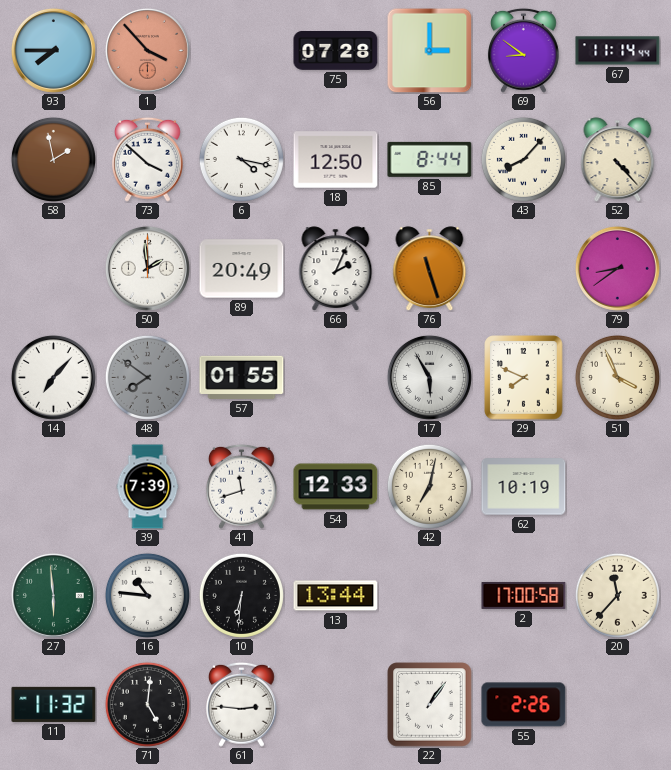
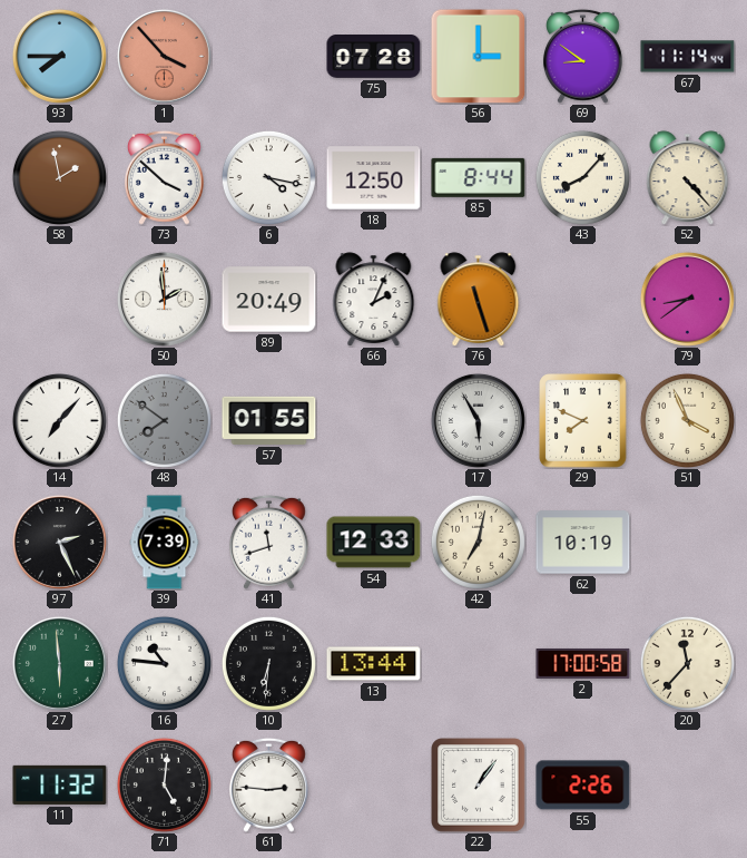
97: none -> 2:26 (59, 542)
